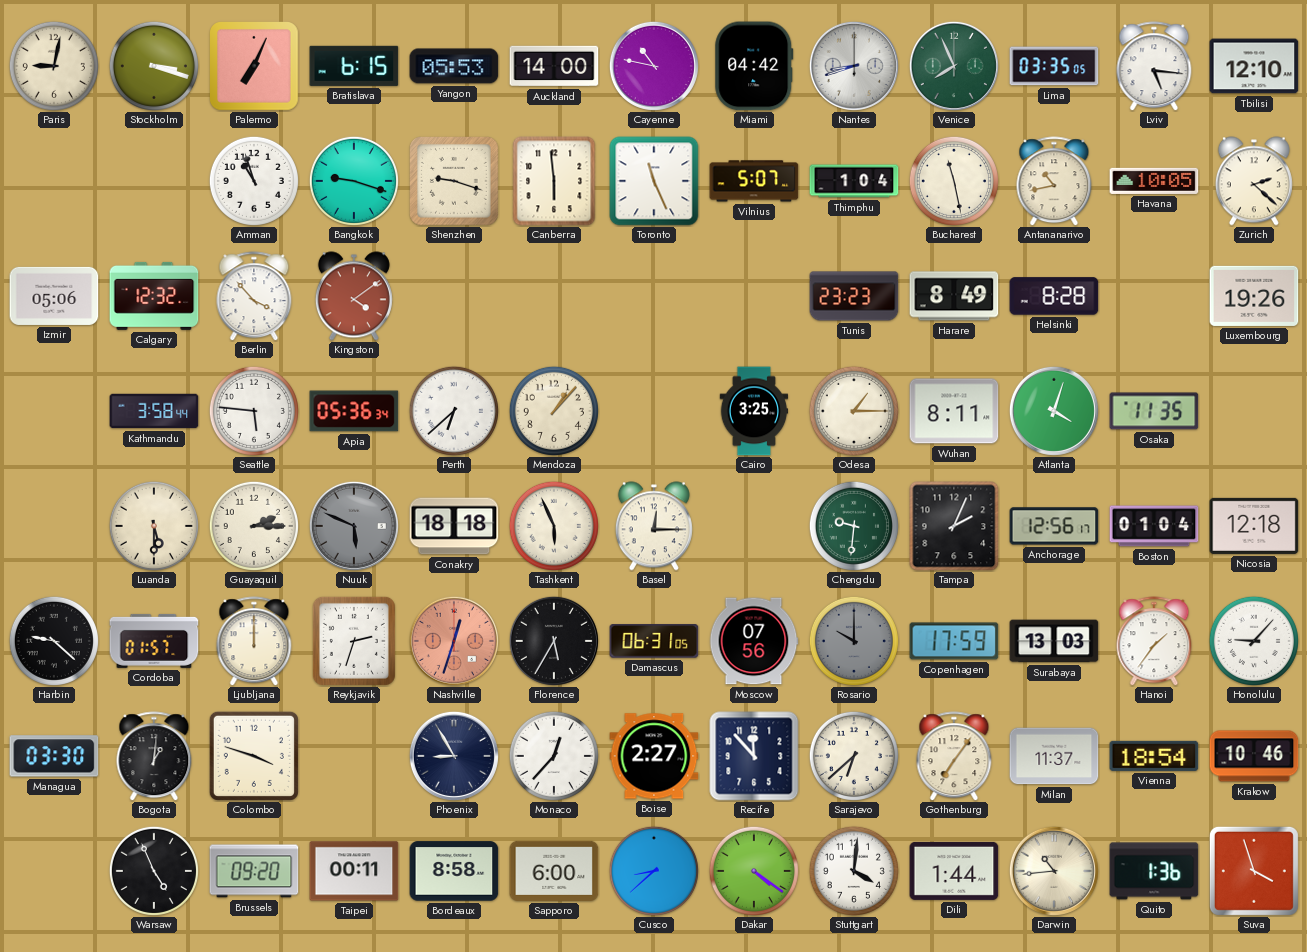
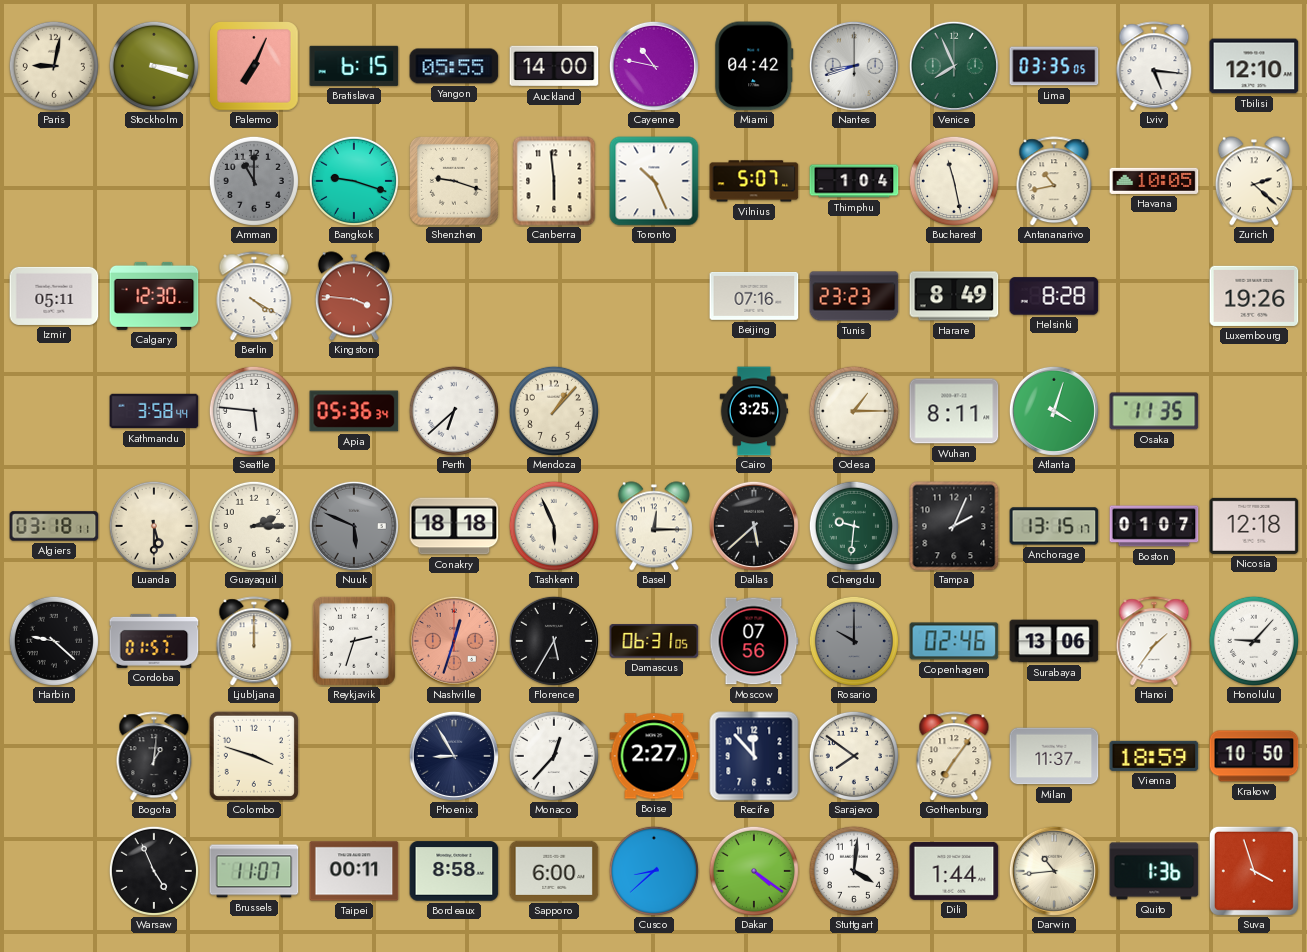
Yangon: 05:53 -> 05:55 (454, 66)
Amman: 10:57 -> 11:00 (254, 181)
Amman dial: white -> grey (254, 181)
Toronto: 11:26 -> 10:26 (654, 181)
Izmir: 05:06 -> 05:11 (54, 296)
Calgary: 12:32 -> 12:30 (154, 296)
Berlin: 3:53 -> 4:20 (254, 296)
Kingston: 4:09 -> 3:46 (354, 296)
Beijing: none -> 07:16 (754, 296)
Algiers: none -> 03:18 (54, 526)
Dallas: none -> 5:38 (754, 526)
Anchorage: 12:56 -> 13:15 (1054, 526)
Boston: 01:04 -> 01:07 (1154, 526)
Copenhagen: 17:59 -> 02:46 (954, 641)
Surabaya: 13:03 -> 13:06 (1054, 641)
Managua: 03:30 -> none (54, 756)
Sarajevo: 6:38 -> 7:51 (854, 756)
Vienna: 18:54 -> 18:59 (1154, 756)
Krakow: 10:46 -> 10:50 (1254, 756)
Brussels: 09:20 -> 11:07 (254, 871)
